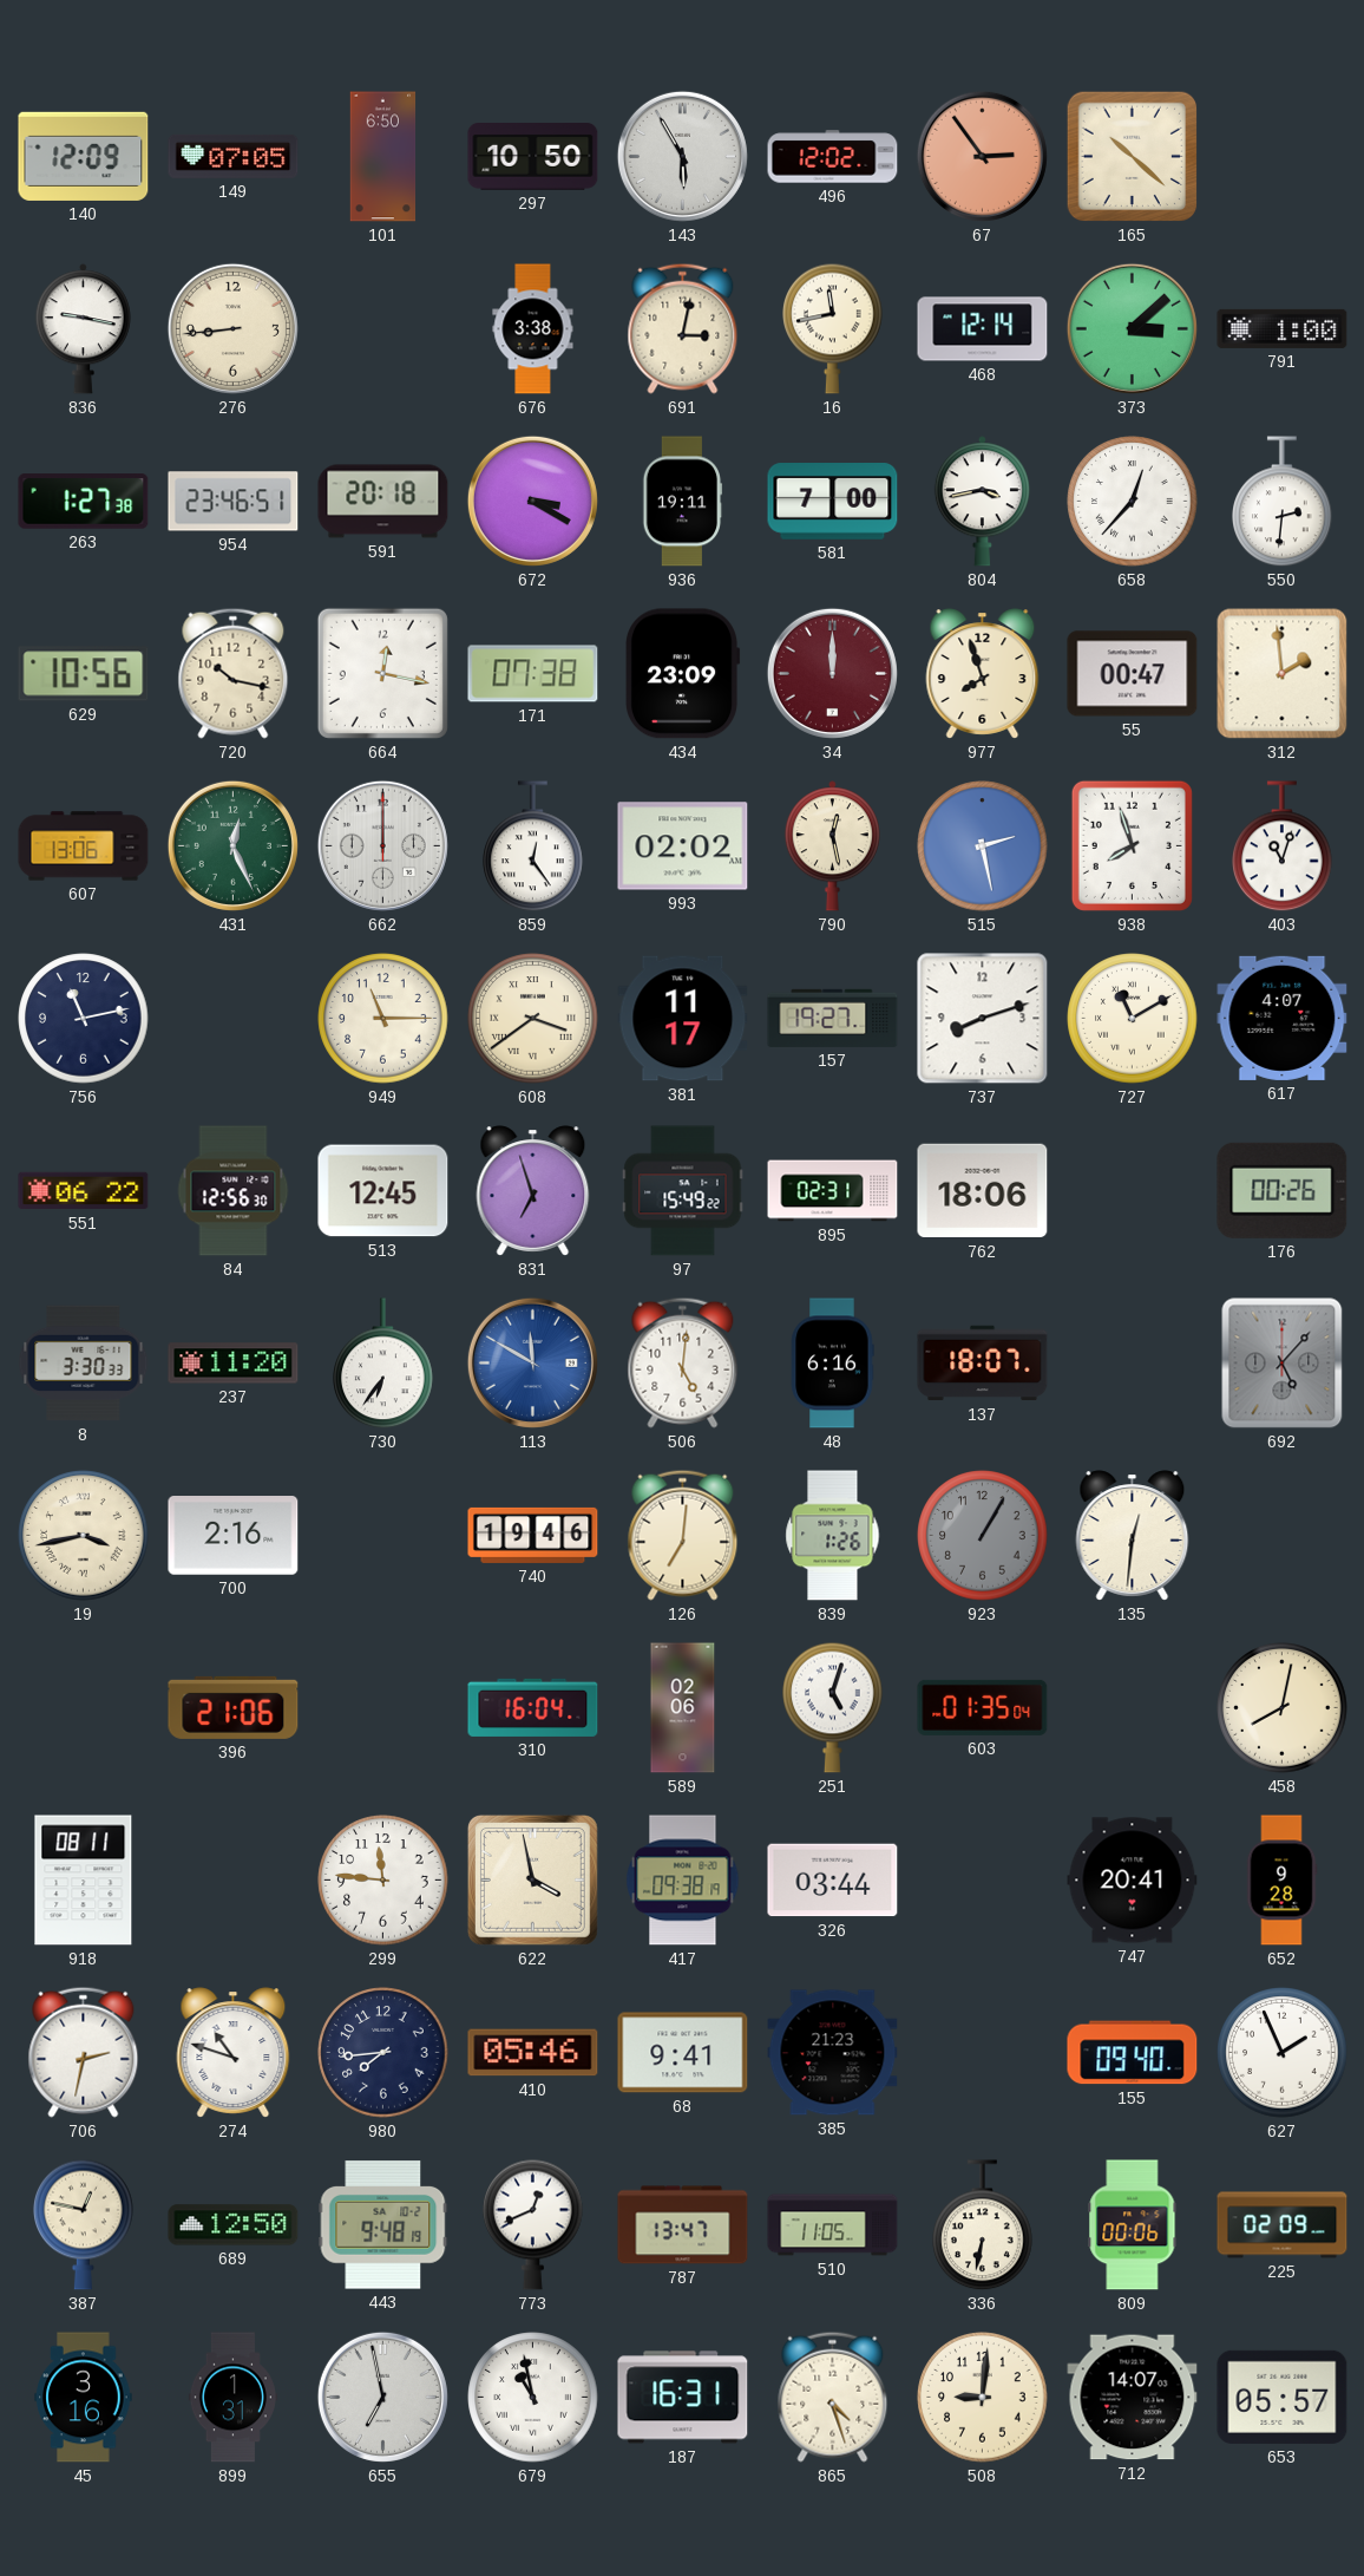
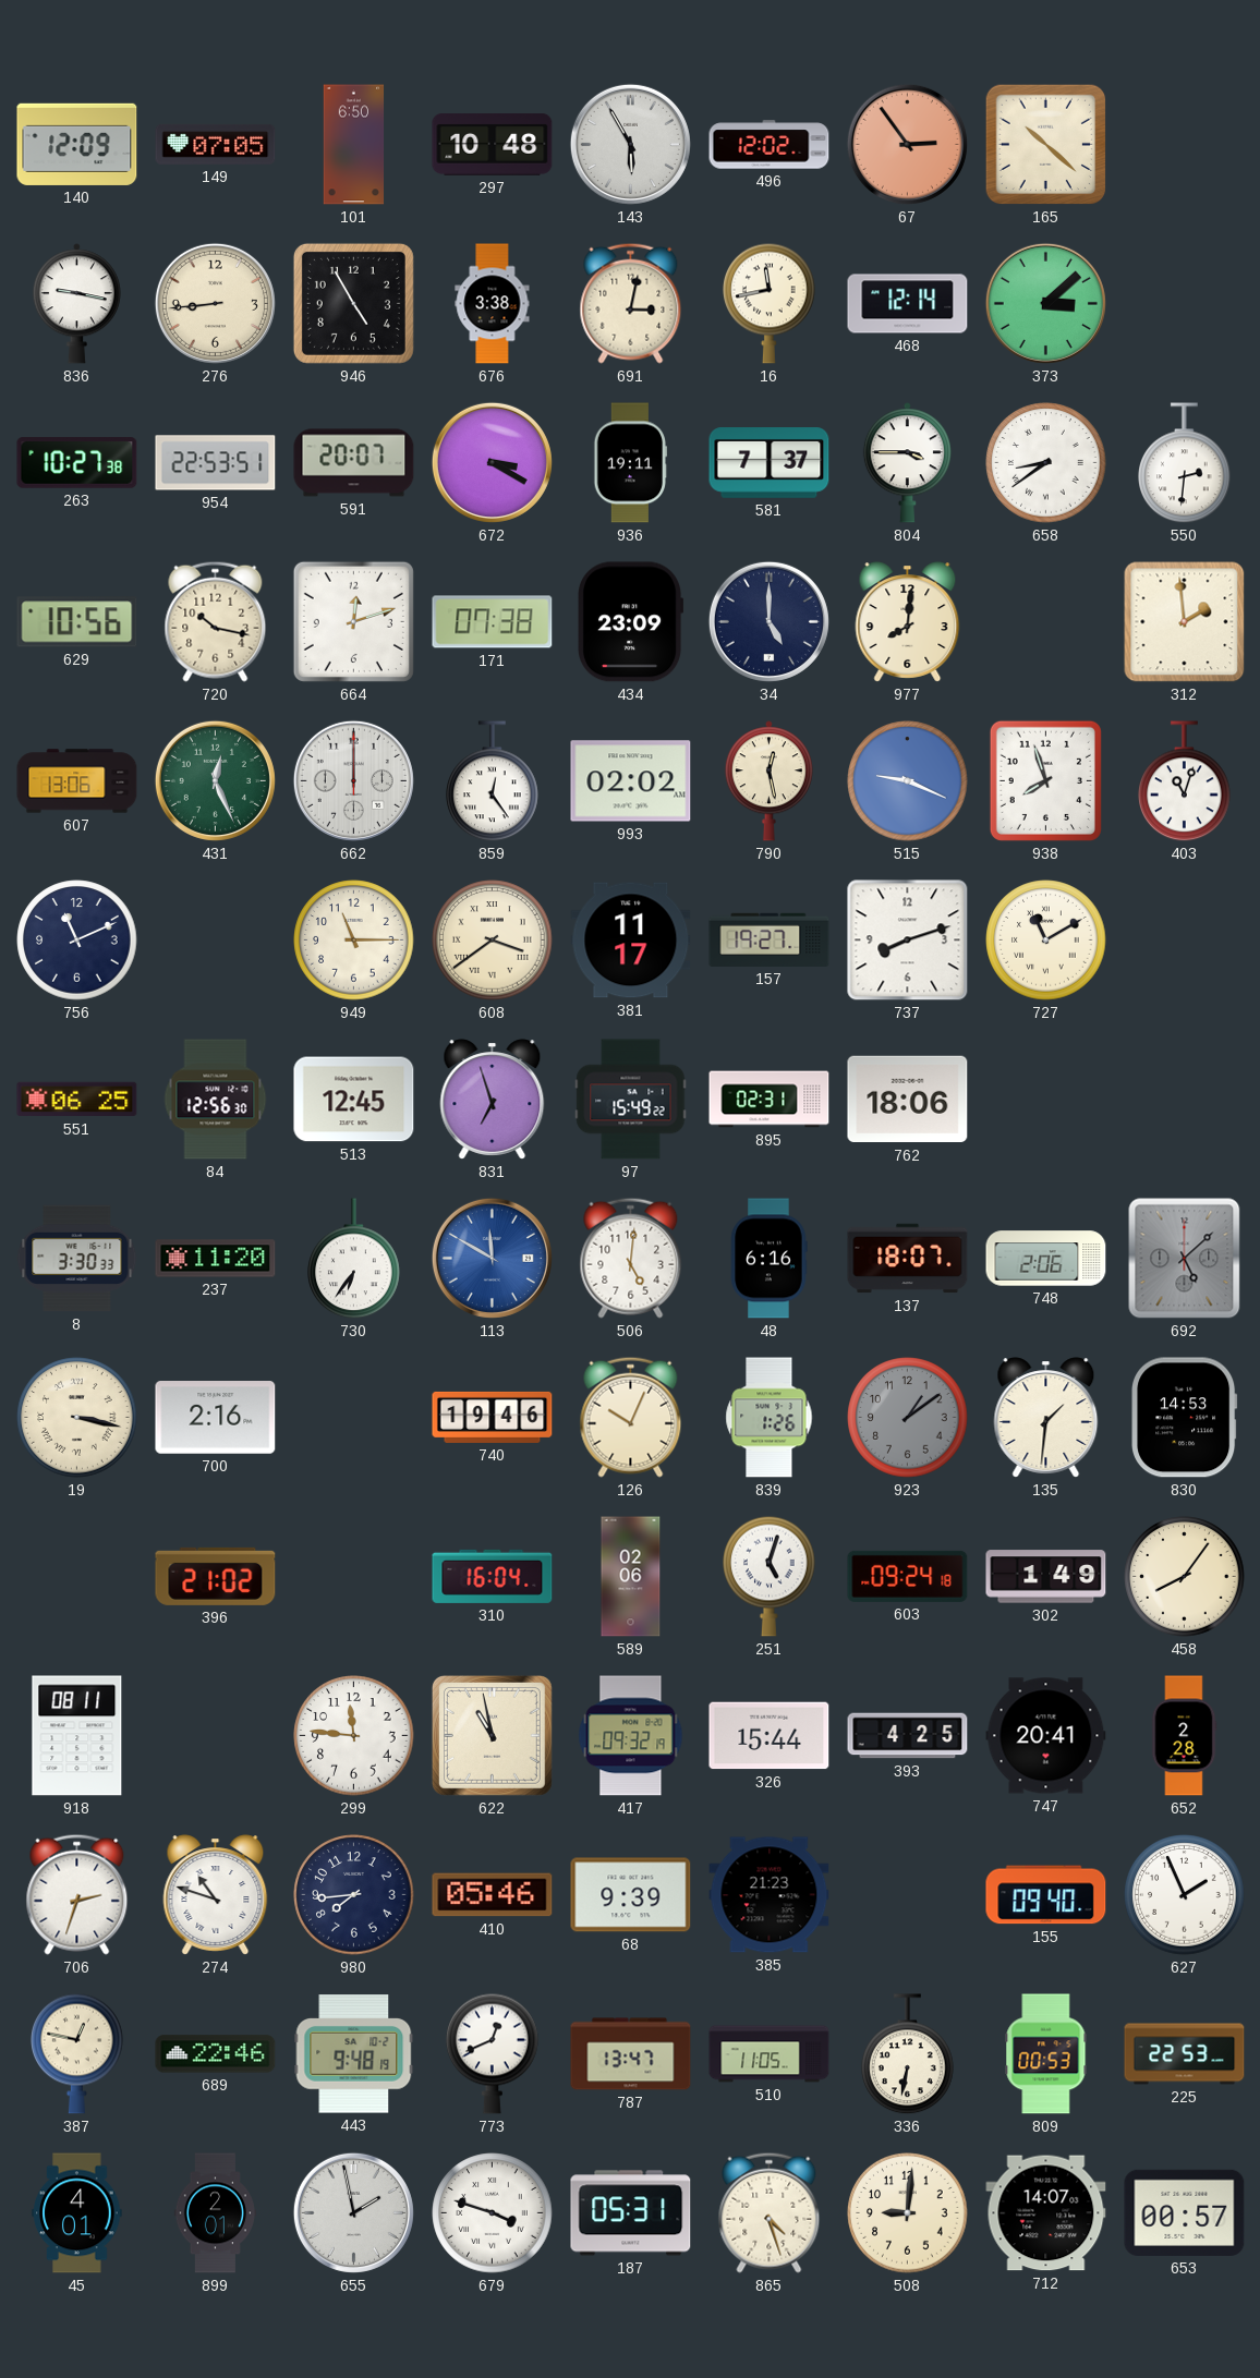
297: 10:50 -> 10:48 (493, 145)
946: none -> 4:55 (353, 303)
791: 1:00 -> none (1283, 328)
263: 1:27 -> 10:27 (77, 463)
954: 23:46 -> 22:53 (216, 463)
591: 20:18 -> 20:07 (354, 463)
581: 7:00 -> 7:37 (770, 463)
804: 3:43 -> 3:45 (907, 463)
658: 12:37 -> 8:39 (1046, 463)
664: 12:17 -> 12:12 (353, 621)
34: 12:00 -> 5:00 (768, 621)
34 dial: burgundy -> navy (768, 621)
977: 7:57 -> 8:01 (908, 622)
55: 00:47 -> none (1133, 674)
515: 2:28 -> 9:19 (908, 781)
756: 11:13 -> 11:11 (77, 941)
617: 4:07 -> none (1283, 1018)
551: 06:22 -> 06:25 (77, 1100)
176: 00:26 -> none (1283, 1190)
748: none -> 2:06 (1046, 1259)
692: 5:07 -> 5:08 (1185, 1259)
19: 3:43 -> 3:17 (77, 1418)
126: 7:01 -> 10:04 (631, 1417)
923: 1:05 -> 1:09 (908, 1418)
135: 12:31 -> 1:31 (1046, 1418)
830: none -> 14:53 (1185, 1418)
396: 21:06 -> 21:02 (216, 1576)
603: 01:35 -> 09:24 (908, 1576)
302: none -> 1:49 (1046, 1577)
458: 8:02 -> 8:06 (1185, 1577)
622: 3:58 -> 10:58 (492, 1735)
417: 09:38 -> 09:32 (631, 1736)
326: 03:44 -> 15:44 (770, 1736)
393: none -> 4:25 (908, 1736)
652: 9:28 -> 2:28 (1184, 1736)
706: 2:32 -> 2:33 (77, 1894)
68: 9:41 -> 9:39 (631, 1895)
689: 12:50 -> 22:46 (216, 2054)
809: 00:06 -> 00:53 (1046, 2054)
225: 02:09 -> 22:53 (1185, 2054)
45: 3:16 -> 4:01 (77, 2213)
899: 1:31 -> 2:01 (215, 2213)
655: 6:58 -> 1:58 (353, 2212)
679: 10:58 -> 3:48 (493, 2213)
187: 16:31 -> 05:31 (631, 2213)
653: 05:57 -> 00:57 (1185, 2212)
